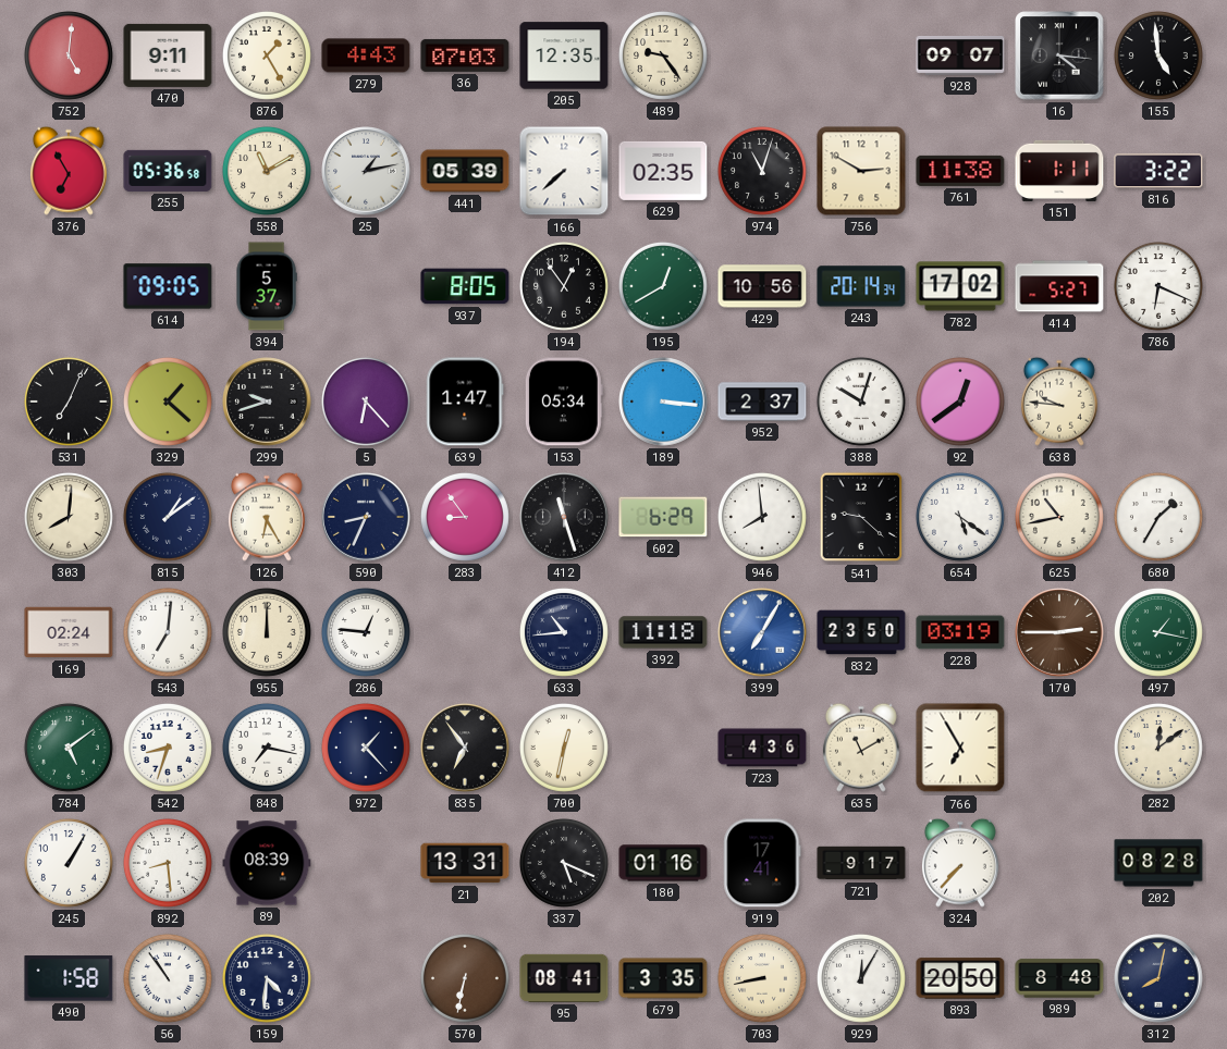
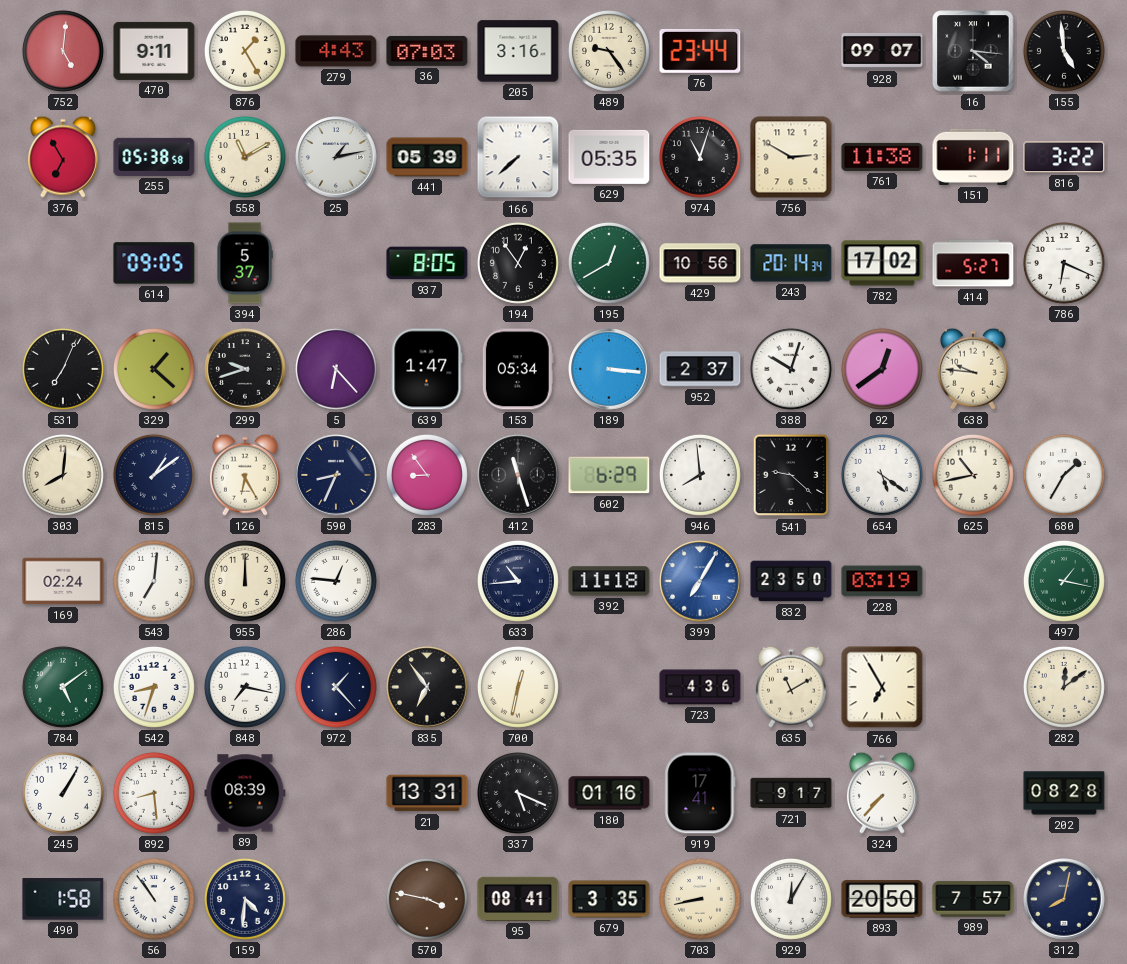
205: 12:35 -> 3:16 (518, 51)
76: none -> 23:44 (700, 51)
255: 05:36 -> 05:38 (154, 157)
629: 02:35 -> 05:35 (609, 157)
170: 2:45 -> none (1059, 632)
570: 6:32 -> 3:47 (427, 899)
989: 8:48 -> 7:57 (973, 899)
